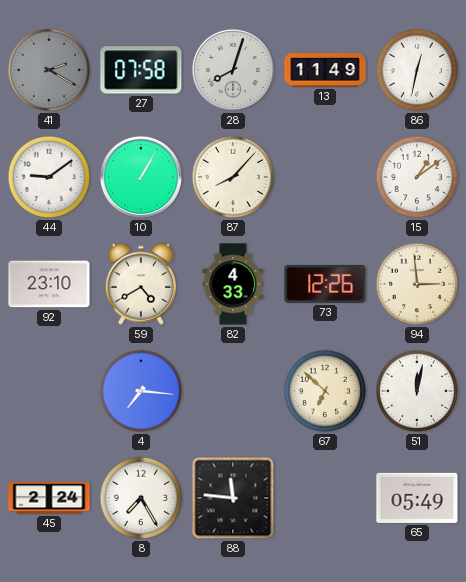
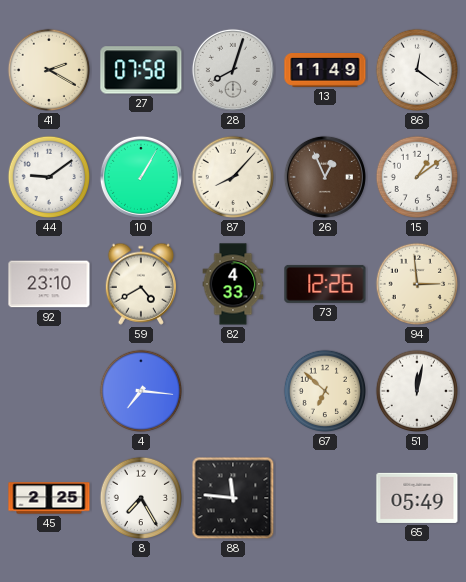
41 dial: grey -> cream (49, 70)
86: 12:32 -> 12:21 (417, 70)
26: none -> 12:56 (325, 177)
45: 2:24 -> 2:25 (49, 498)
